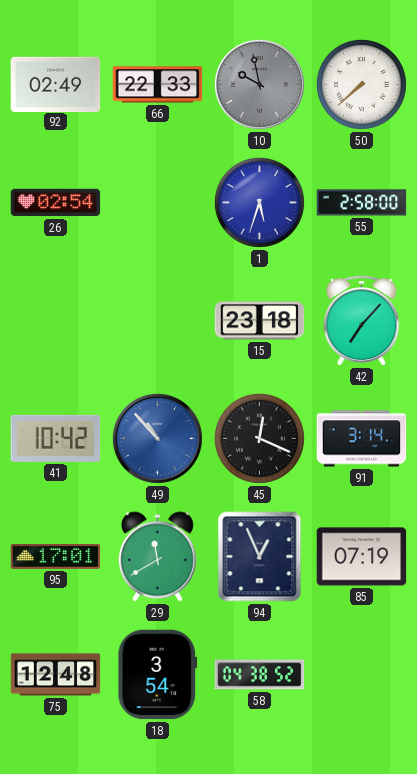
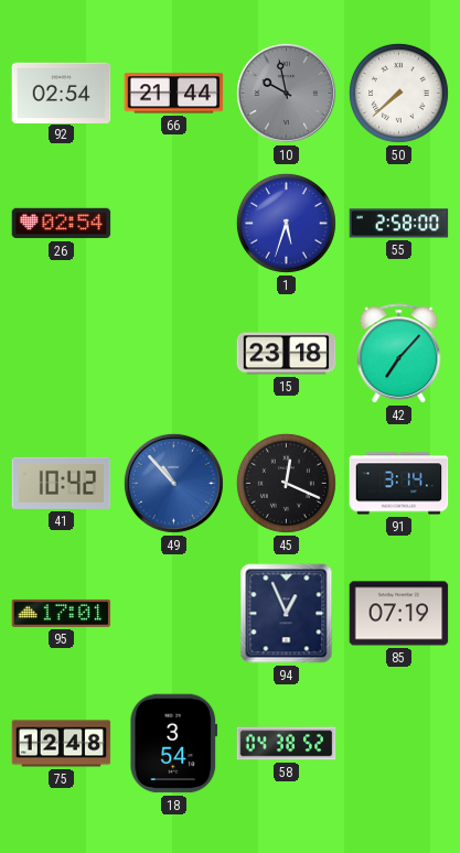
92: 02:49 -> 02:54 (62, 93)
66: 22:33 -> 21:44 (174, 94)
29: 11:40 -> none (157, 557)
